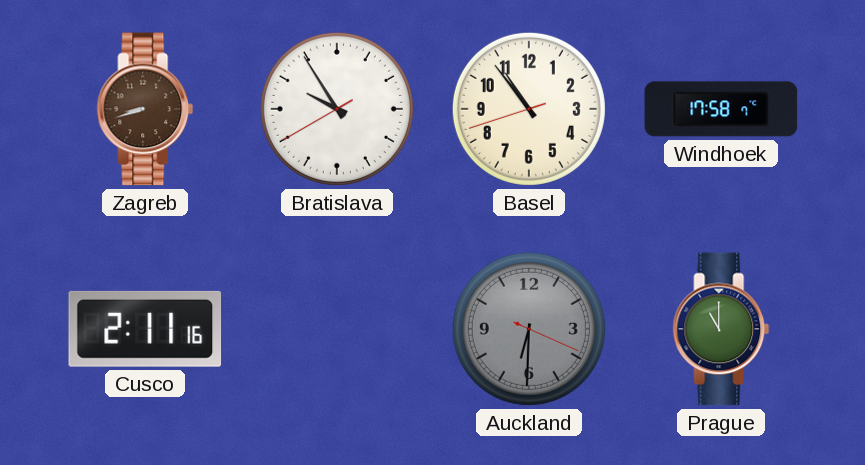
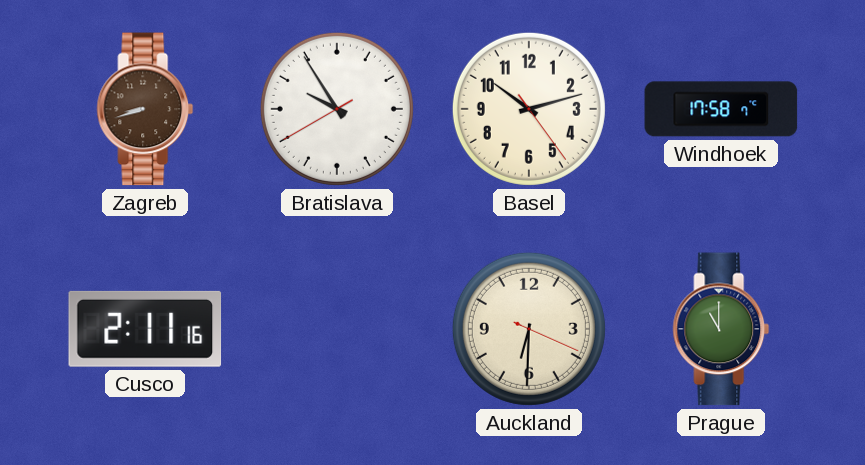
Basel: 10:53 -> 10:12 (529, 109)
Auckland dial: grey -> cream (529, 329)
